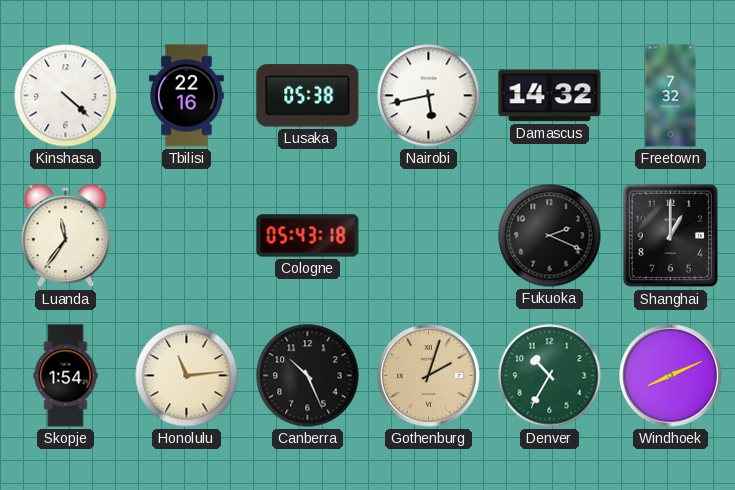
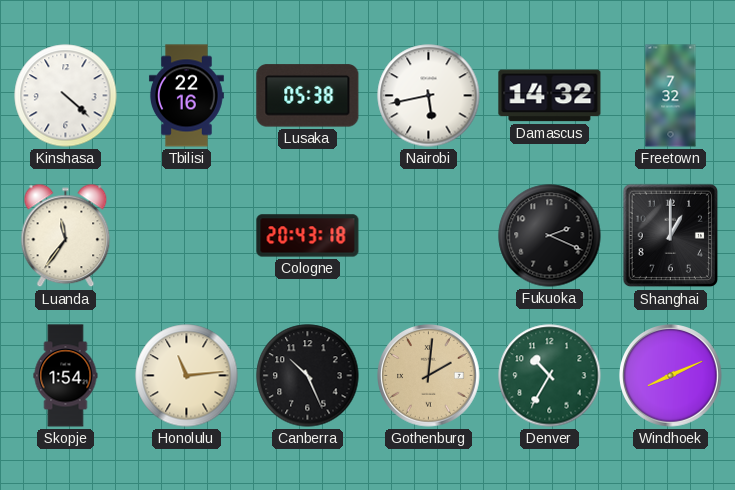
Cologne: 05:43 -> 20:43 (308, 236)
Gothenburg: 2:03 -> 2:01 (429, 376)
